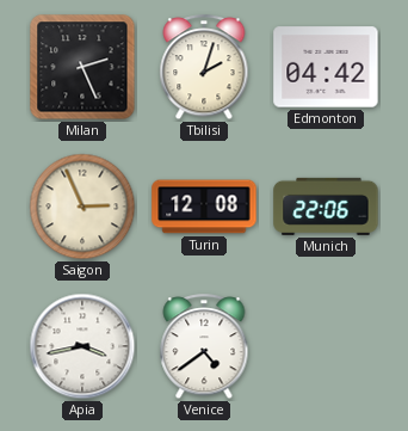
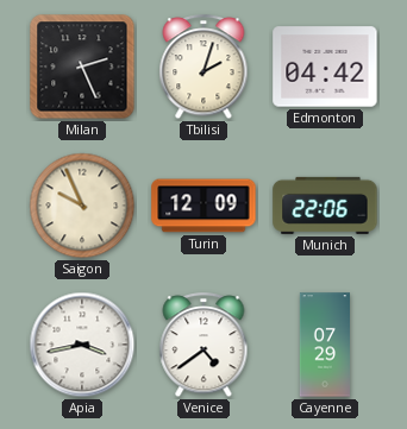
Saigon: 2:56 -> 9:56 (82, 206)
Turin: 12:08 -> 12:09 (203, 206)
Cayenne: none -> 07:29 (324, 345)
